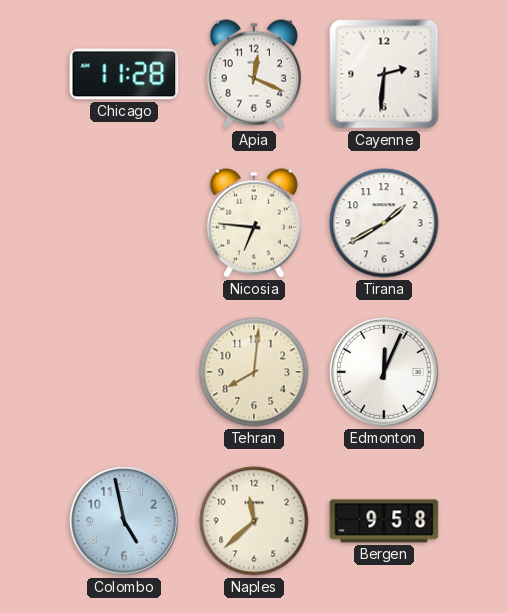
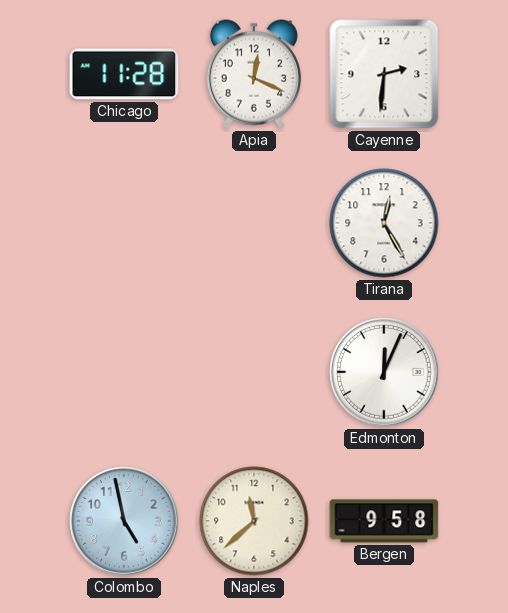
Nicosia: 6:46 -> none (254, 223)
Tirana: 1:40 -> 12:25 (384, 223)
Tehran: 8:01 -> none (254, 372)
